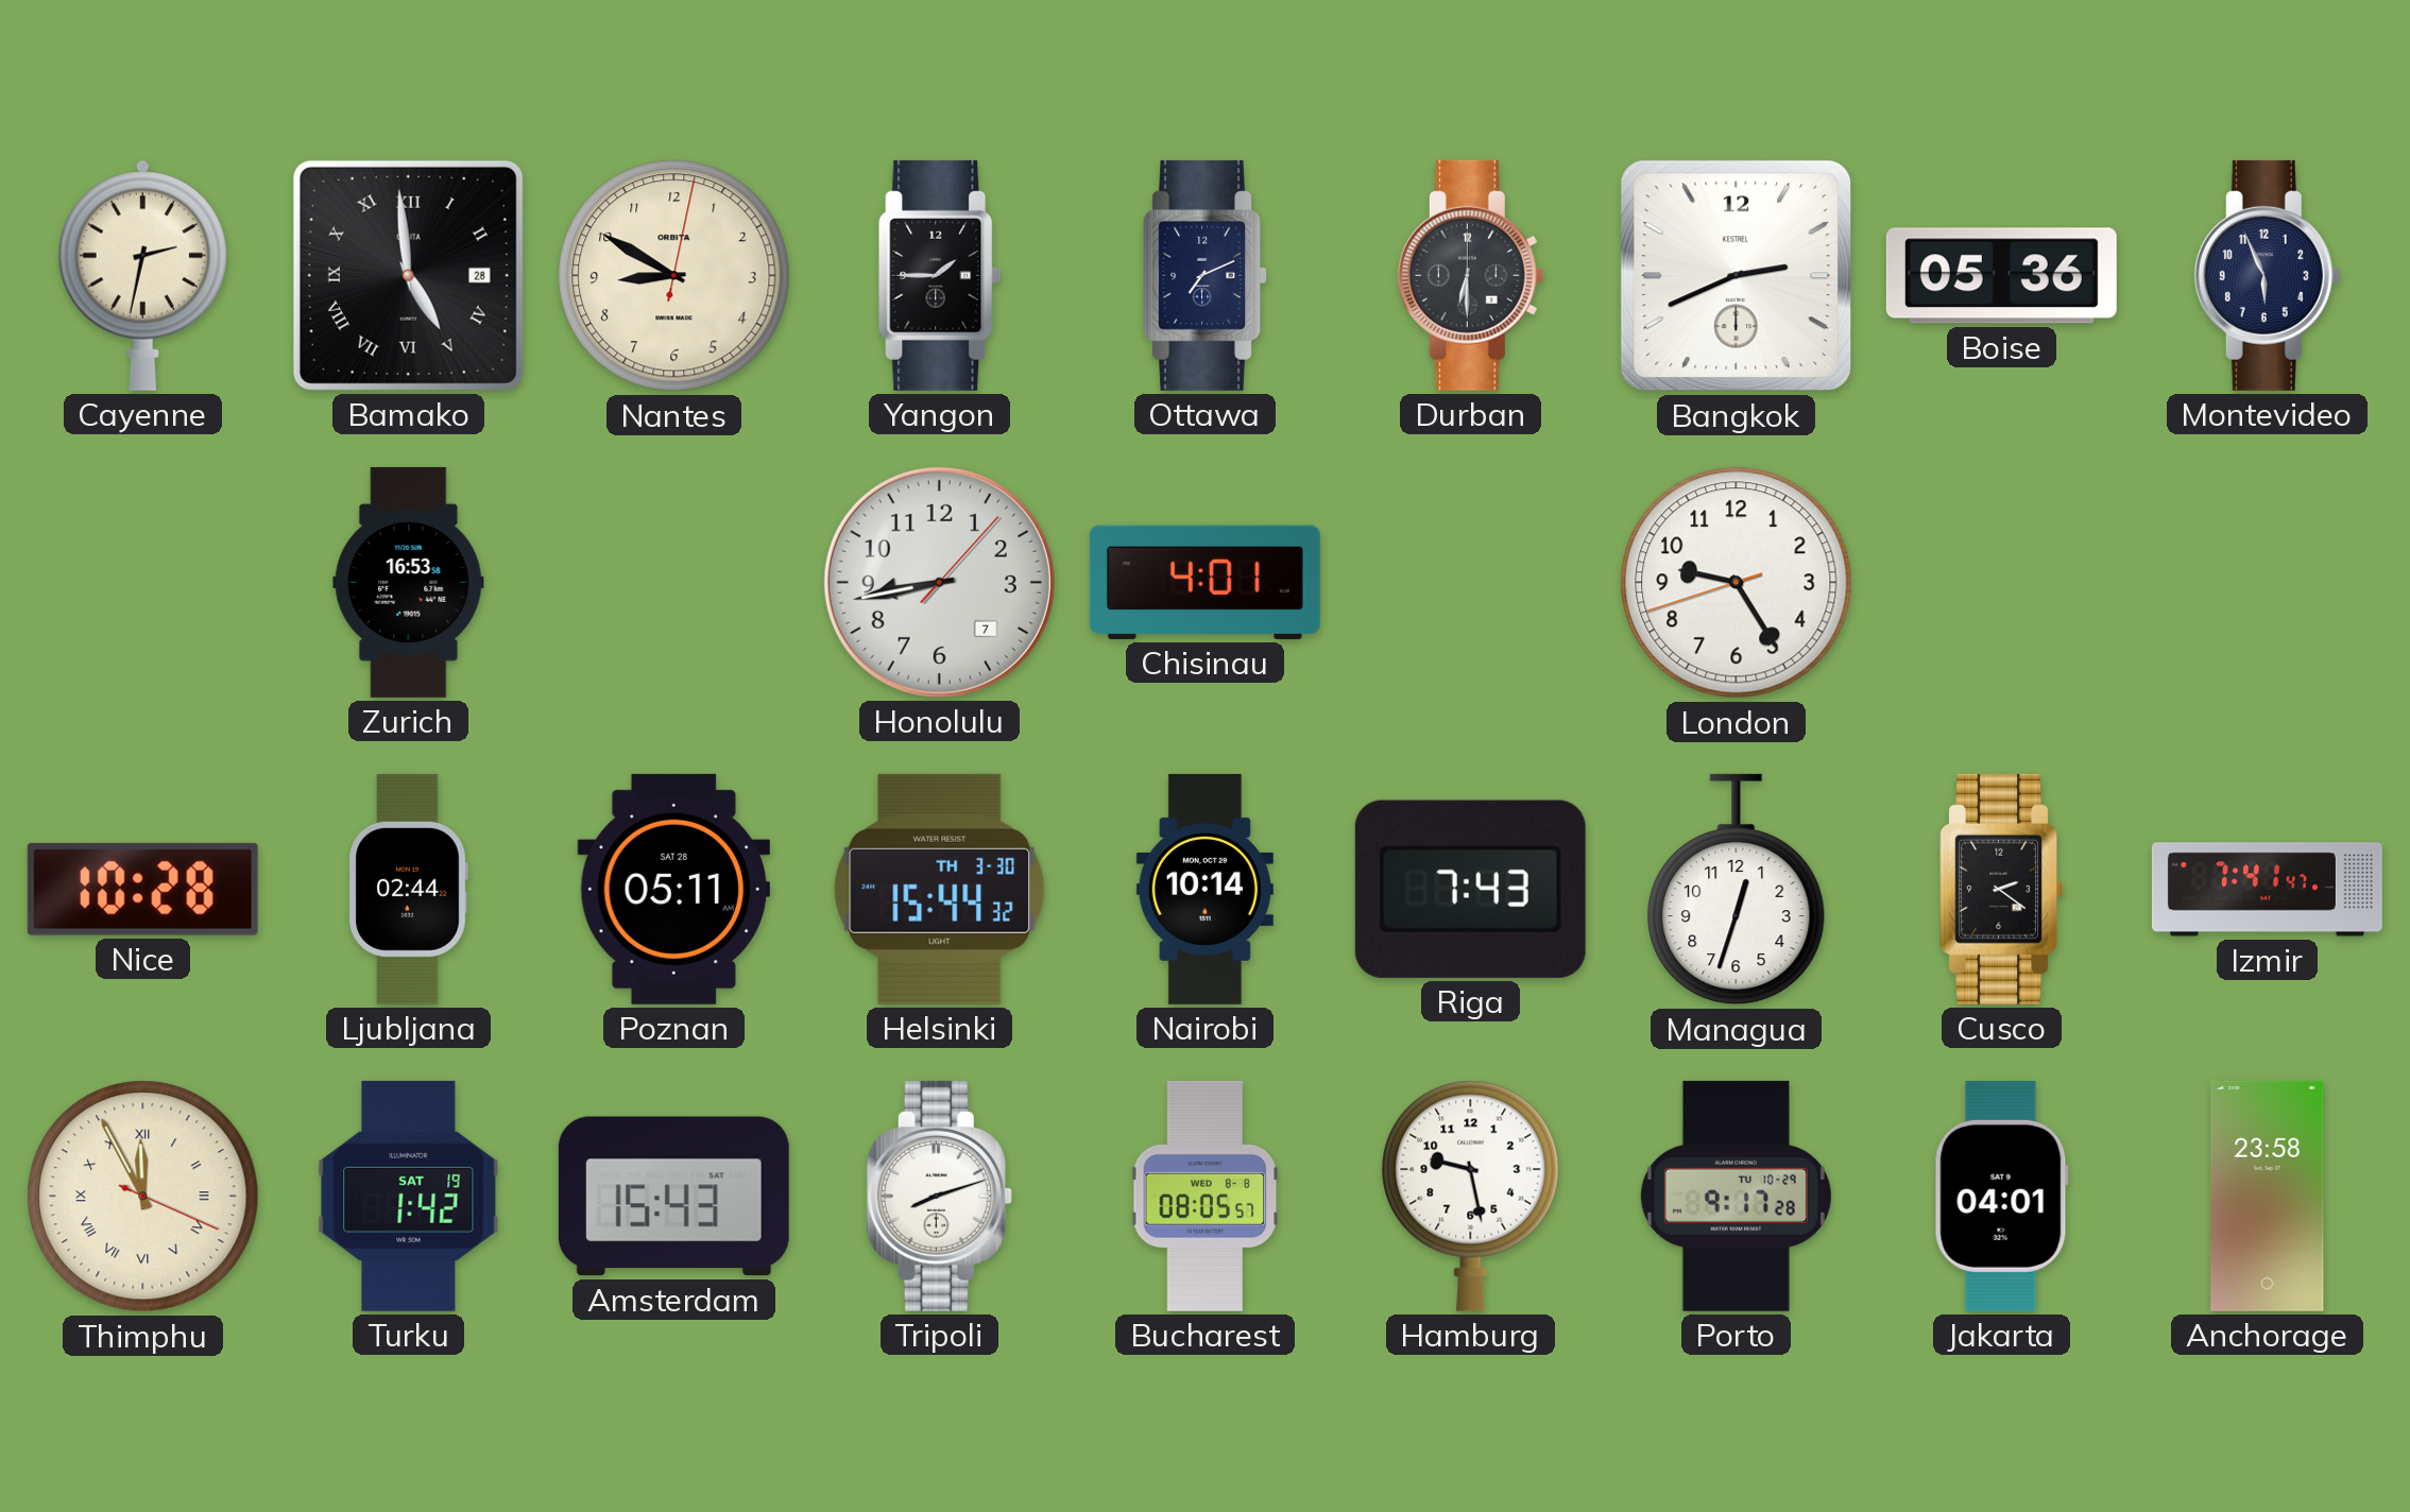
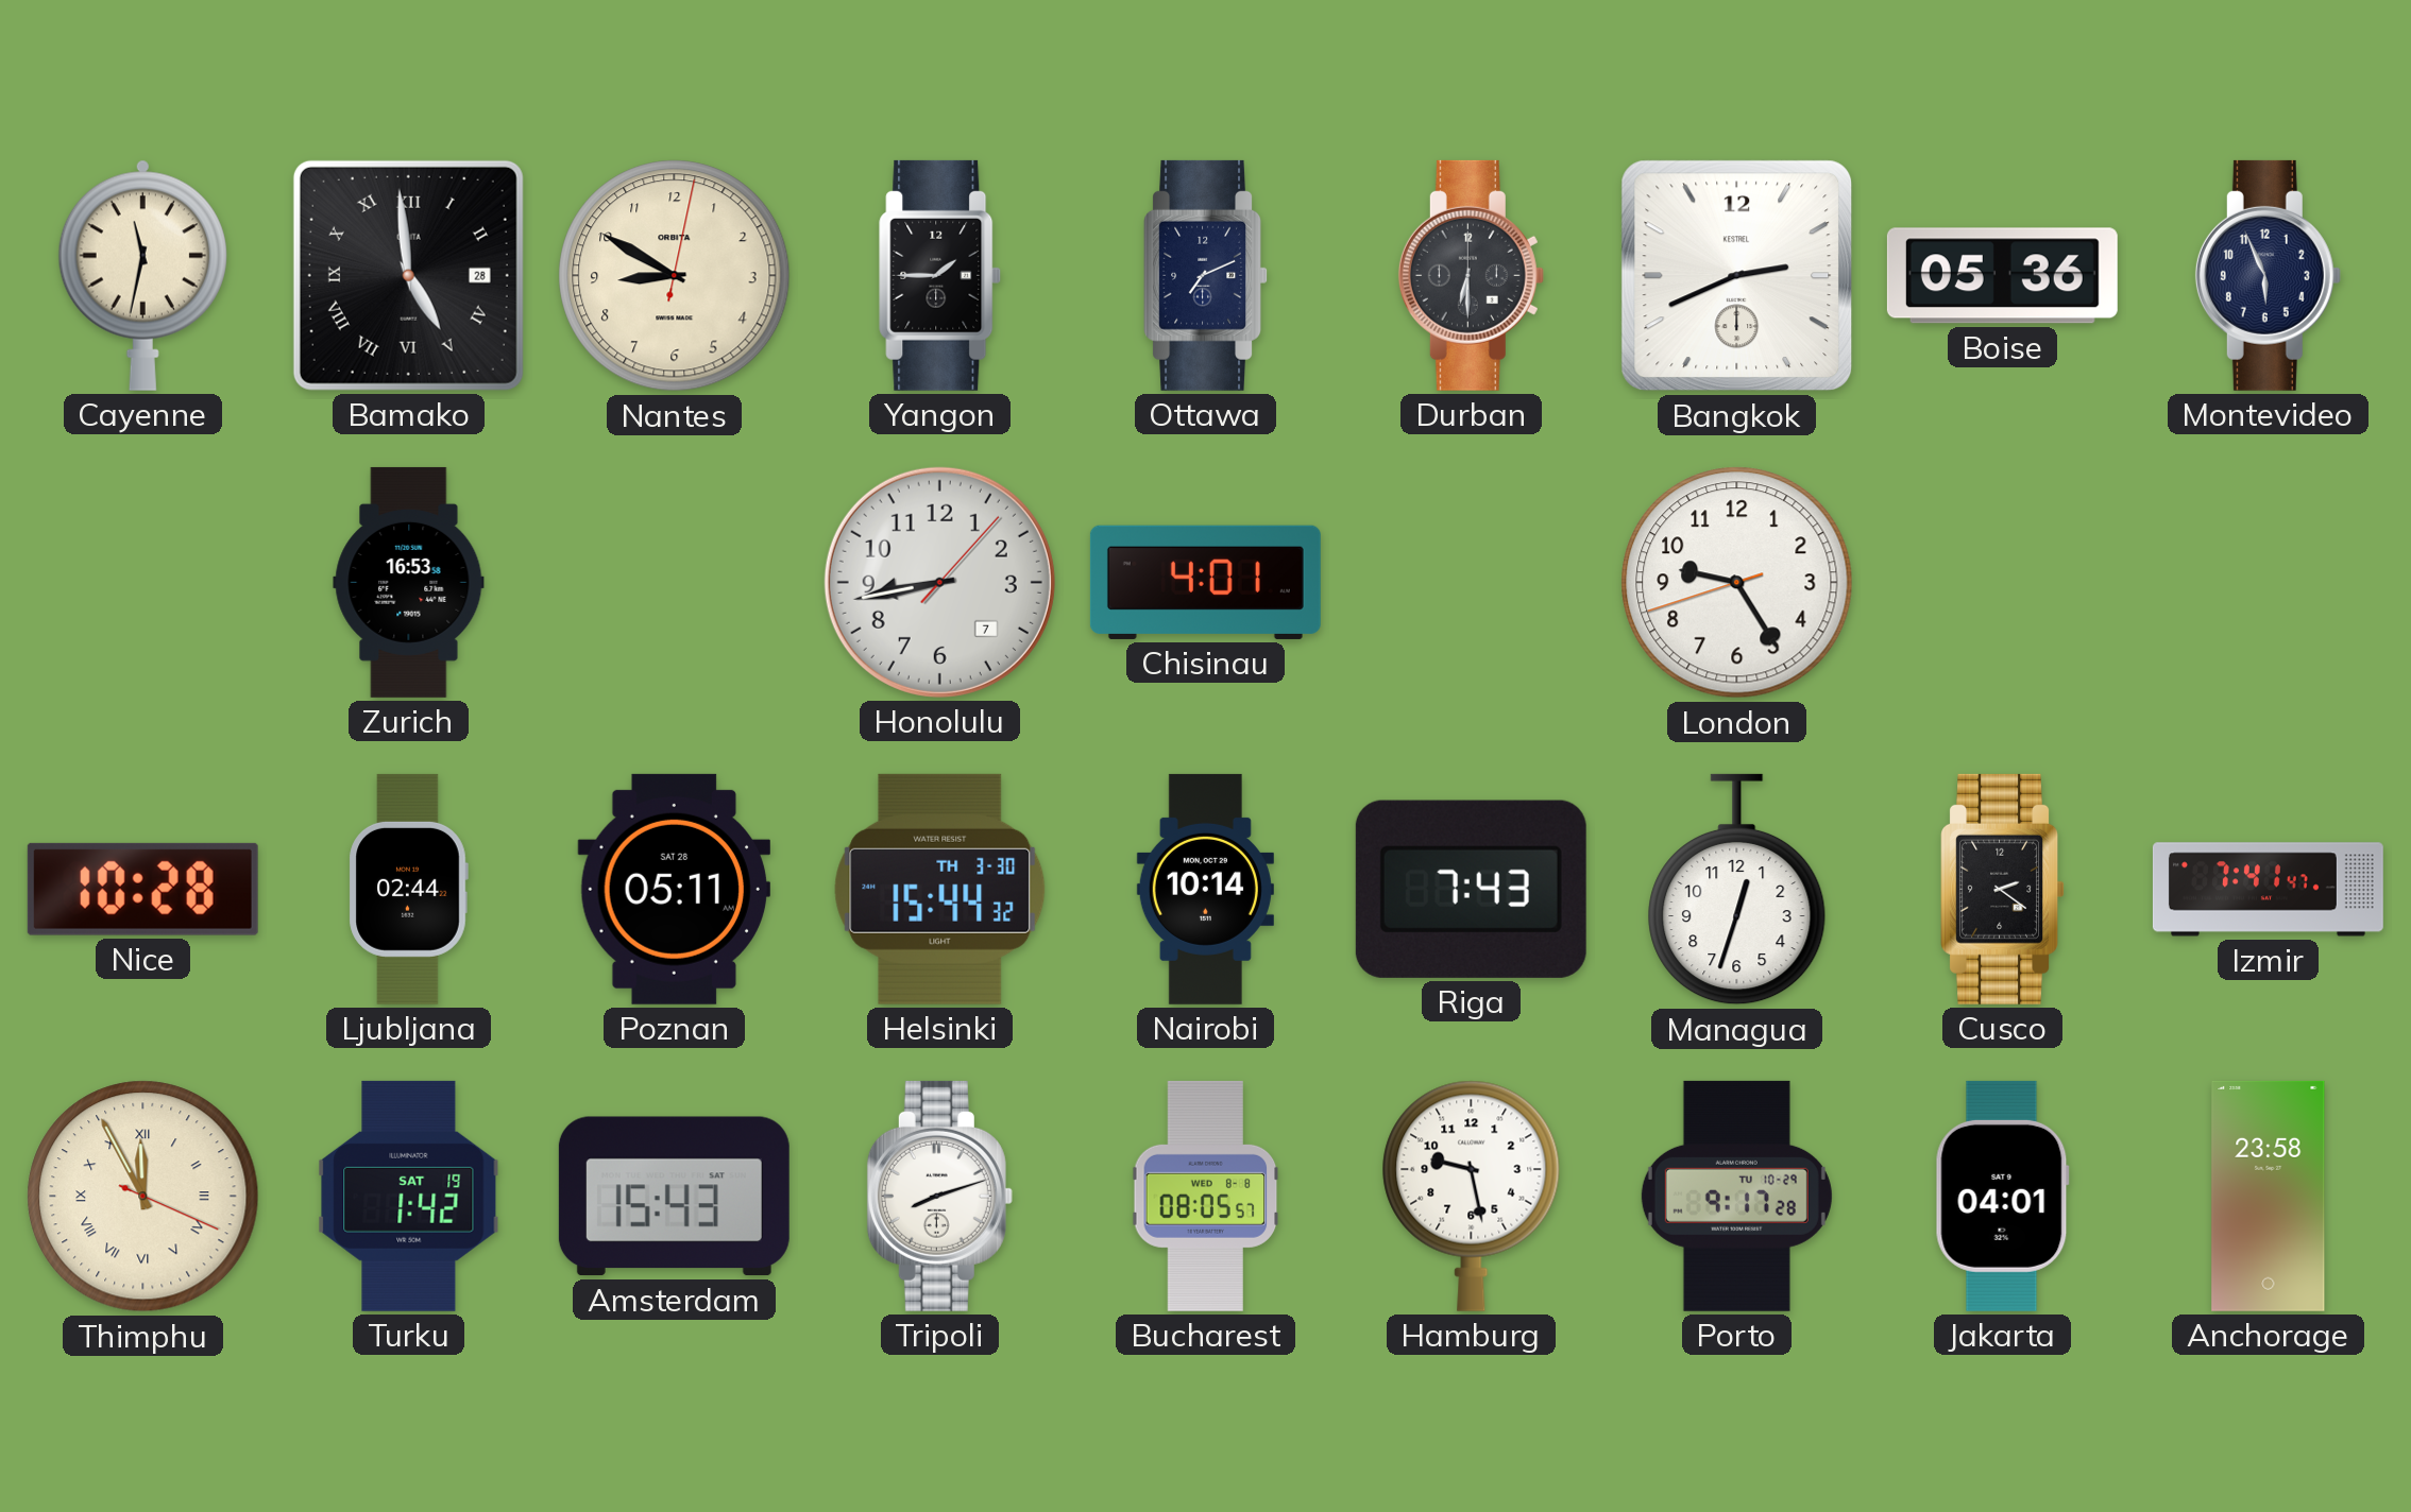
Cayenne: 2:32 -> 11:32 (142, 275)
